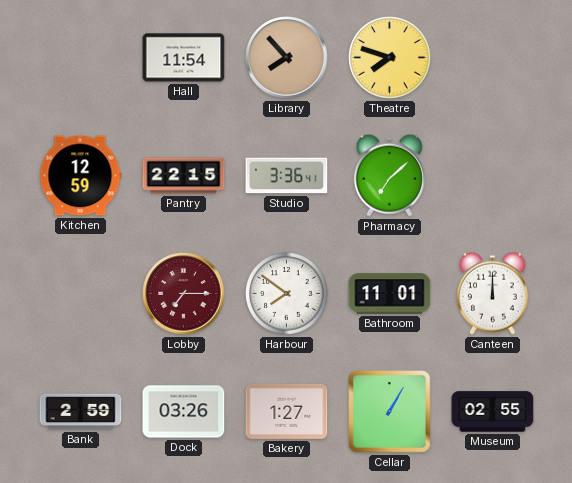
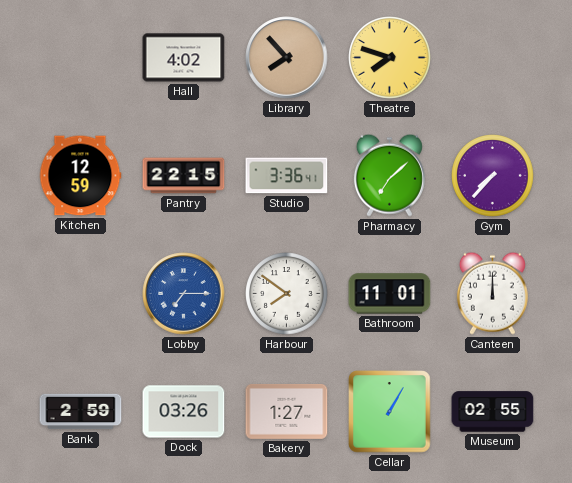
Hall: 11:54 -> 4:02 (184, 58)
Gym: none -> 7:37 (493, 176)
Lobby dial: burgundy -> blue (184, 294)
